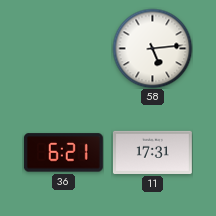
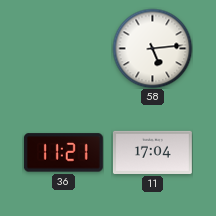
36: 6:21 -> 11:21 (63, 153)
11: 17:31 -> 17:04 (152, 152)
